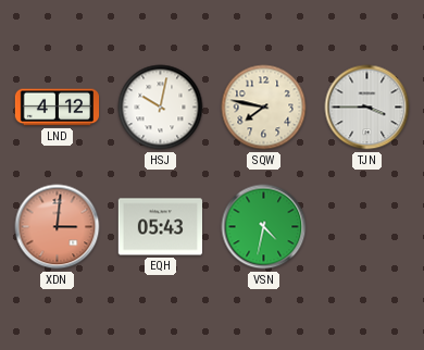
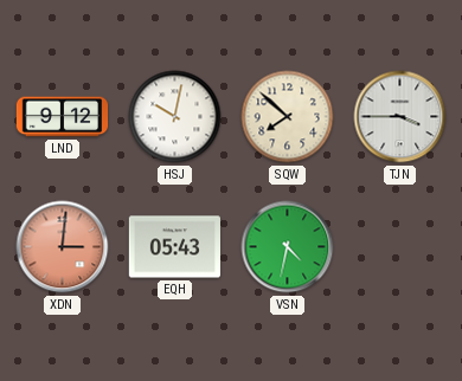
LND: 4:12 -> 9:12 (63, 117)
SQW: 7:47 -> 7:52 (288, 117)
